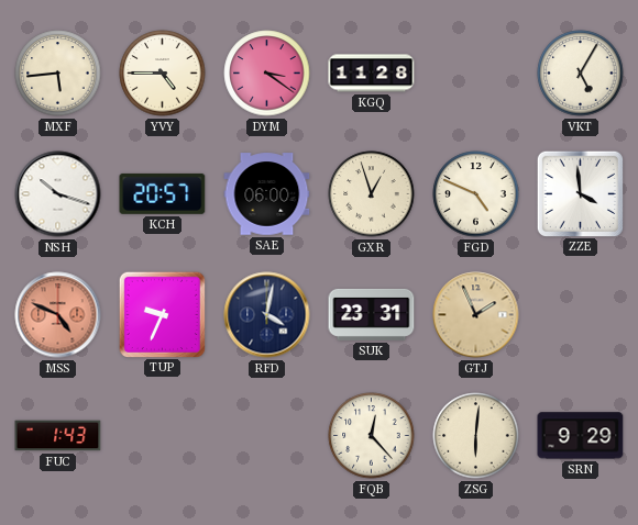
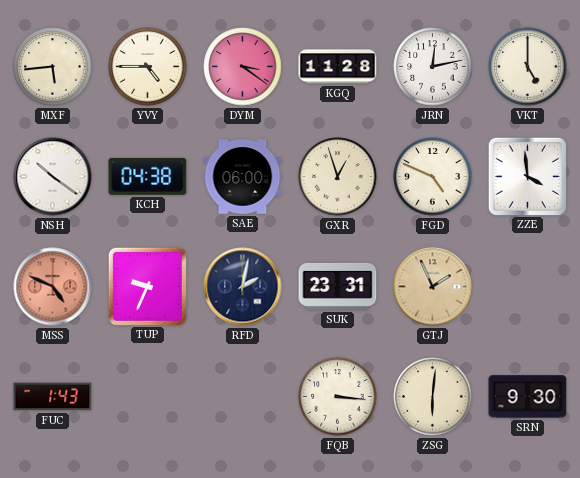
JRN: none -> 12:13 (433, 67)
VKT: 5:05 -> 5:00 (528, 67)
NSH: 10:18 -> 10:21 (53, 177)
KCH: 20:57 -> 04:38 (148, 176)
RFD: 4:02 -> 2:02 (243, 287)
FQB: 12:23 -> 3:16 (338, 397)
SRN: 9:29 -> 9:30 (528, 397)
